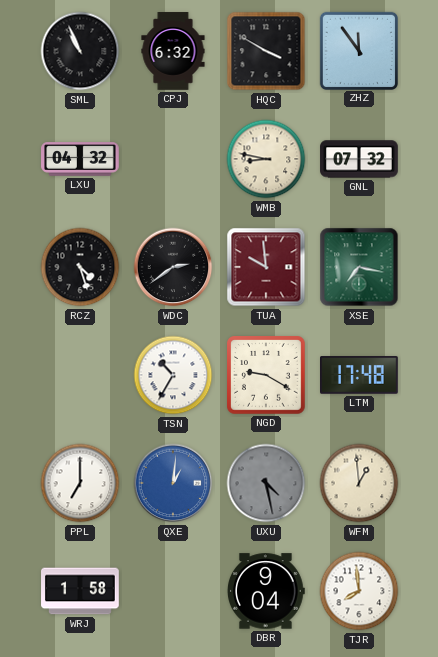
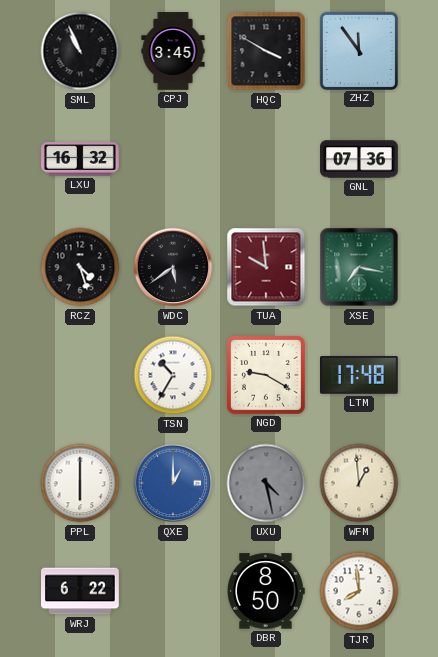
CPJ: 6:32 -> 3:45 (173, 51)
LXU: 04:32 -> 16:32 (80, 159)
WMB: 8:47 -> none (266, 159)
GNL: 07:32 -> 07:36 (359, 159)
WDC: 2:39 -> 5:39 (173, 267)
PPL: 7:00 -> 6:00 (80, 483)
QXE: 1:01 -> 1:00 (173, 483)
WRJ: 1:58 -> 6:22 (80, 591)
DBR: 9:04 -> 8:50 (267, 591)
